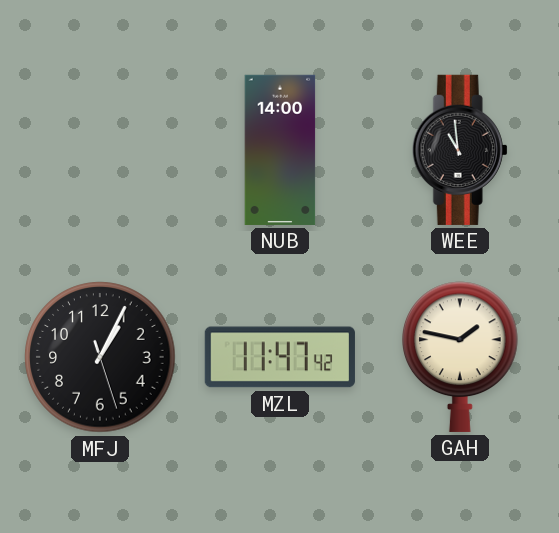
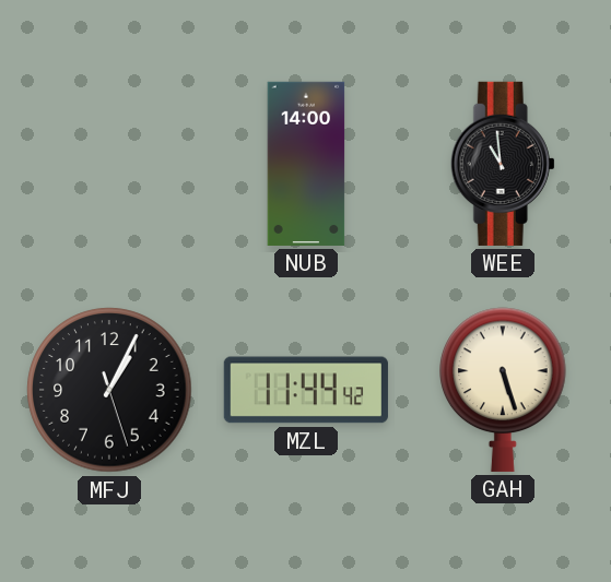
MZL: 11:47 -> 11:44 (306, 390)
GAH: 1:47 -> 5:27 (504, 390)
